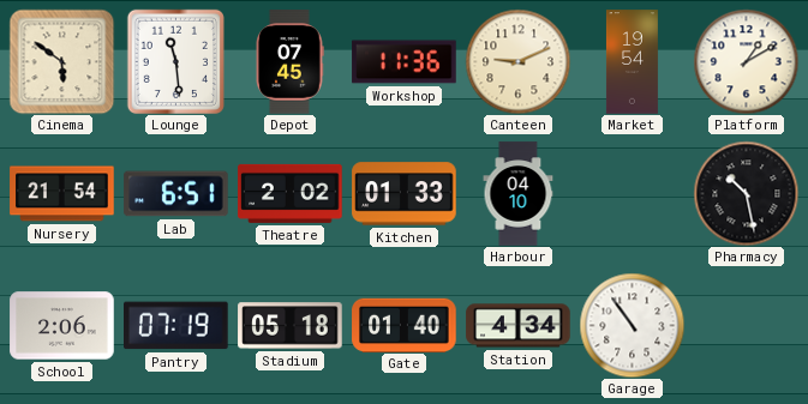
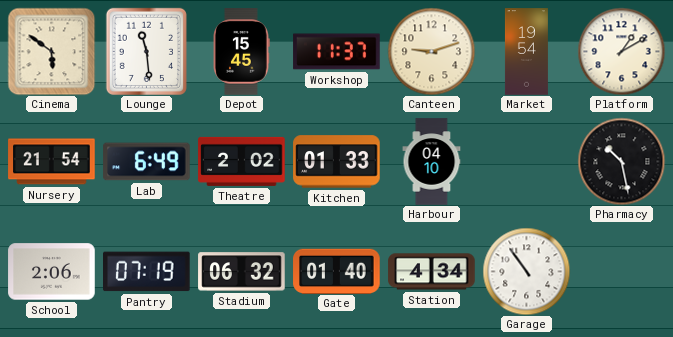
Depot: 07:45 -> 15:45 (241, 52)
Workshop: 11:36 -> 11:37 (337, 52)
Canteen: 9:11 -> 9:12 (431, 51)
Lab: 6:51 -> 6:49 (147, 162)
Stadium: 05:18 -> 06:32 (242, 272)
